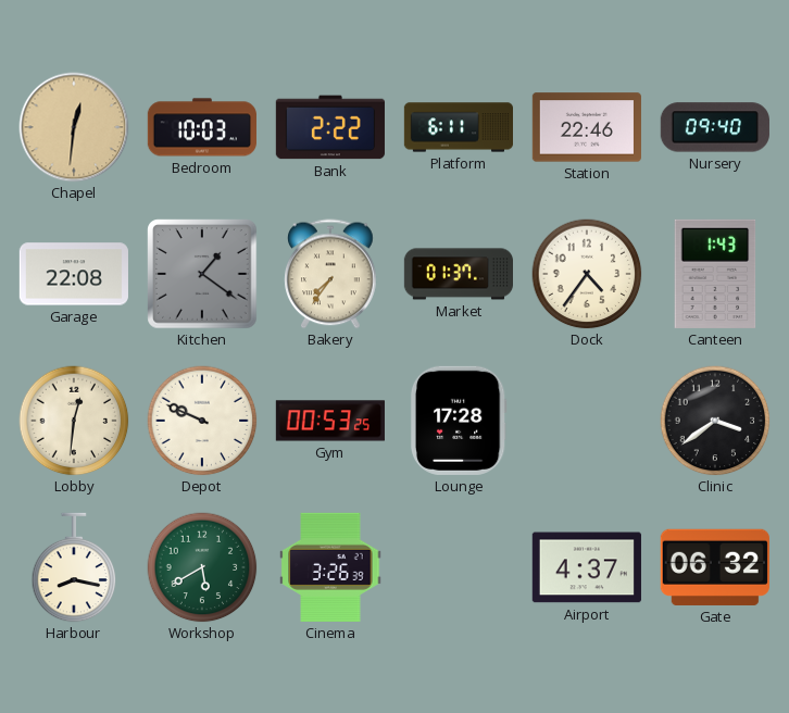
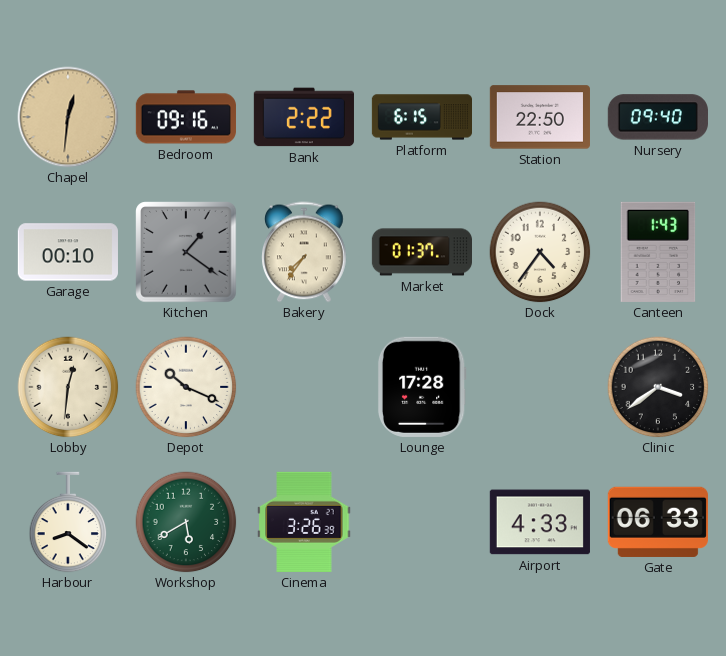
Bedroom: 10:03 -> 09:16 (186, 117)
Platform: 6:11 -> 6:15 (421, 117)
Station: 22:46 -> 22:50 (540, 117)
Garage: 22:08 -> 00:10 (68, 252)
Depot: 9:49 -> 10:19 (186, 387)
Gym: 00:53 -> none (330, 421)
Harbour: 8:17 -> 8:21 (68, 522)
Airport: 4:37 -> 4:33 (540, 522)
Gate: 06:32 -> 06:33 (658, 522)
